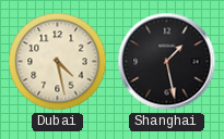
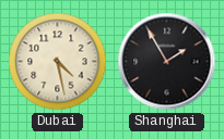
Shanghai: 1:28 -> 1:55 (167, 62)
